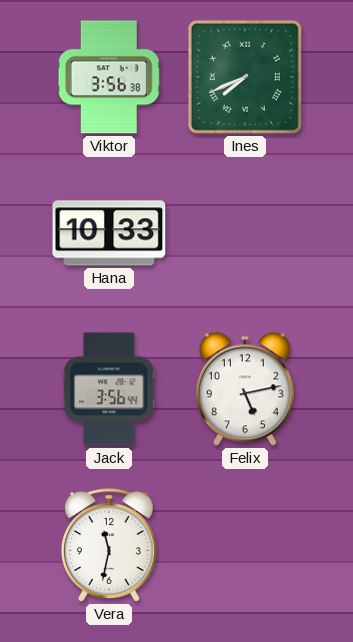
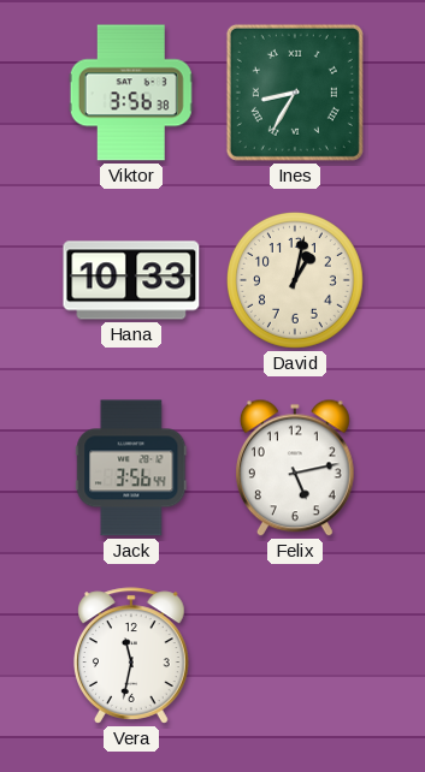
Ines: 7:41 -> 8:35 (295, 93)
David: none -> 1:02 (295, 280)
